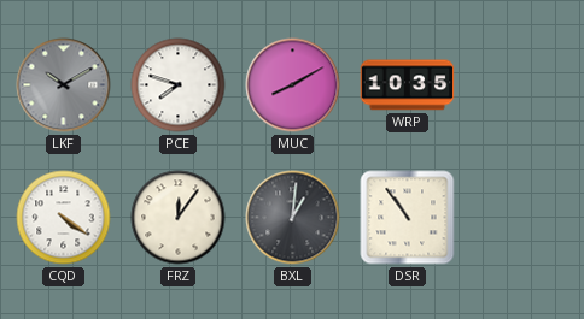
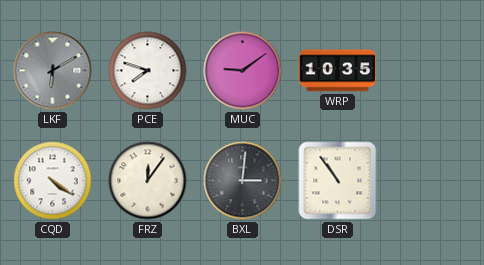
LKF: 10:10 -> 6:10 (53, 71)
MUC: 8:10 -> 9:09 (243, 71)
BXL: 1:01 -> 3:01 (243, 181)
